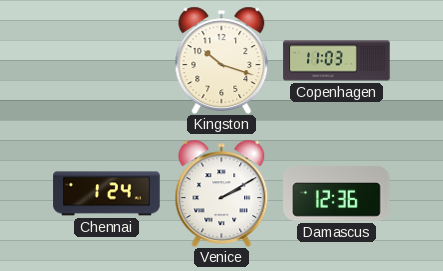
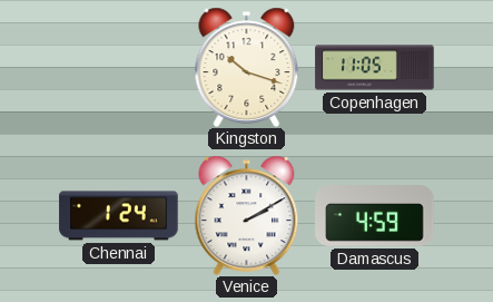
Copenhagen: 11:03 -> 11:05 (375, 68)
Damascus: 12:36 -> 4:59 (375, 216)
